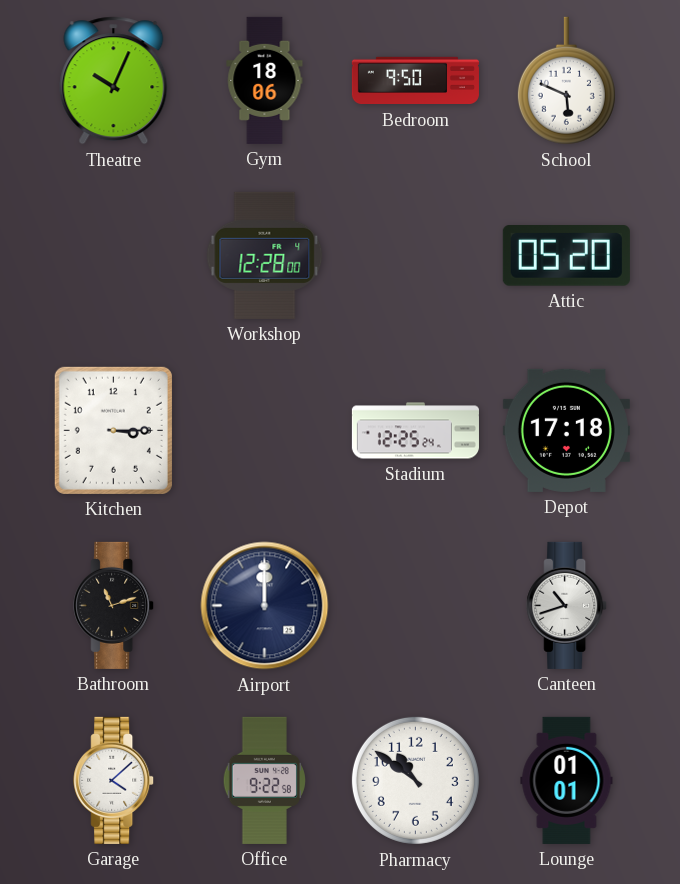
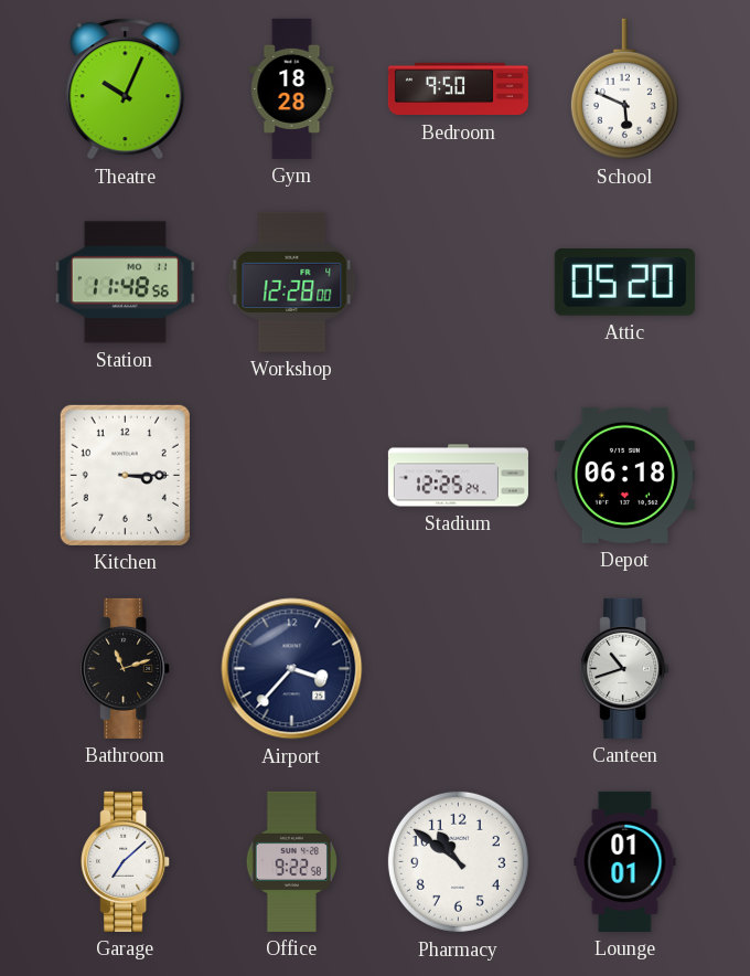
Gym: 18:06 -> 18:28 (292, 88)
Station: none -> 11:48 (125, 283)
Depot: 17:18 -> 06:18 (624, 475)
Airport: 12:00 -> 3:37 (292, 669)
Garage: 4:08 -> 7:08 (126, 861)
